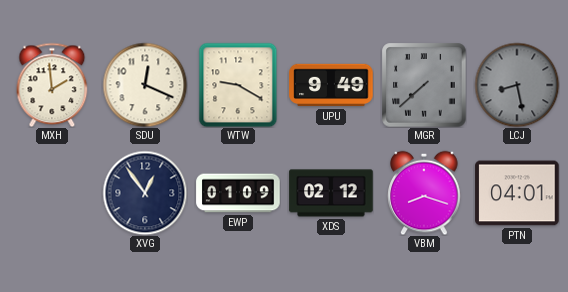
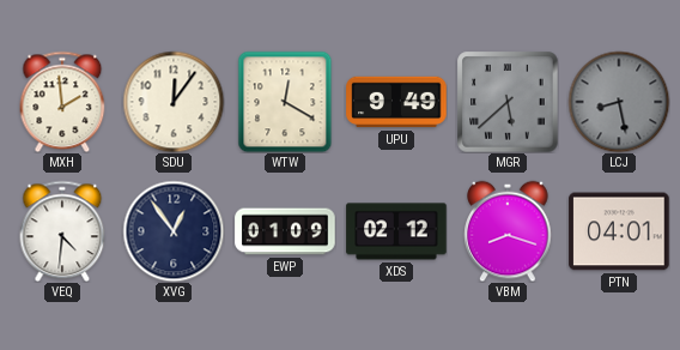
SDU: 12:19 -> 12:06 (174, 102)
WTW: 9:20 -> 12:20 (285, 102)
MGR: 7:38 -> 5:38 (508, 102)
VEQ: none -> 4:31 (62, 231)
